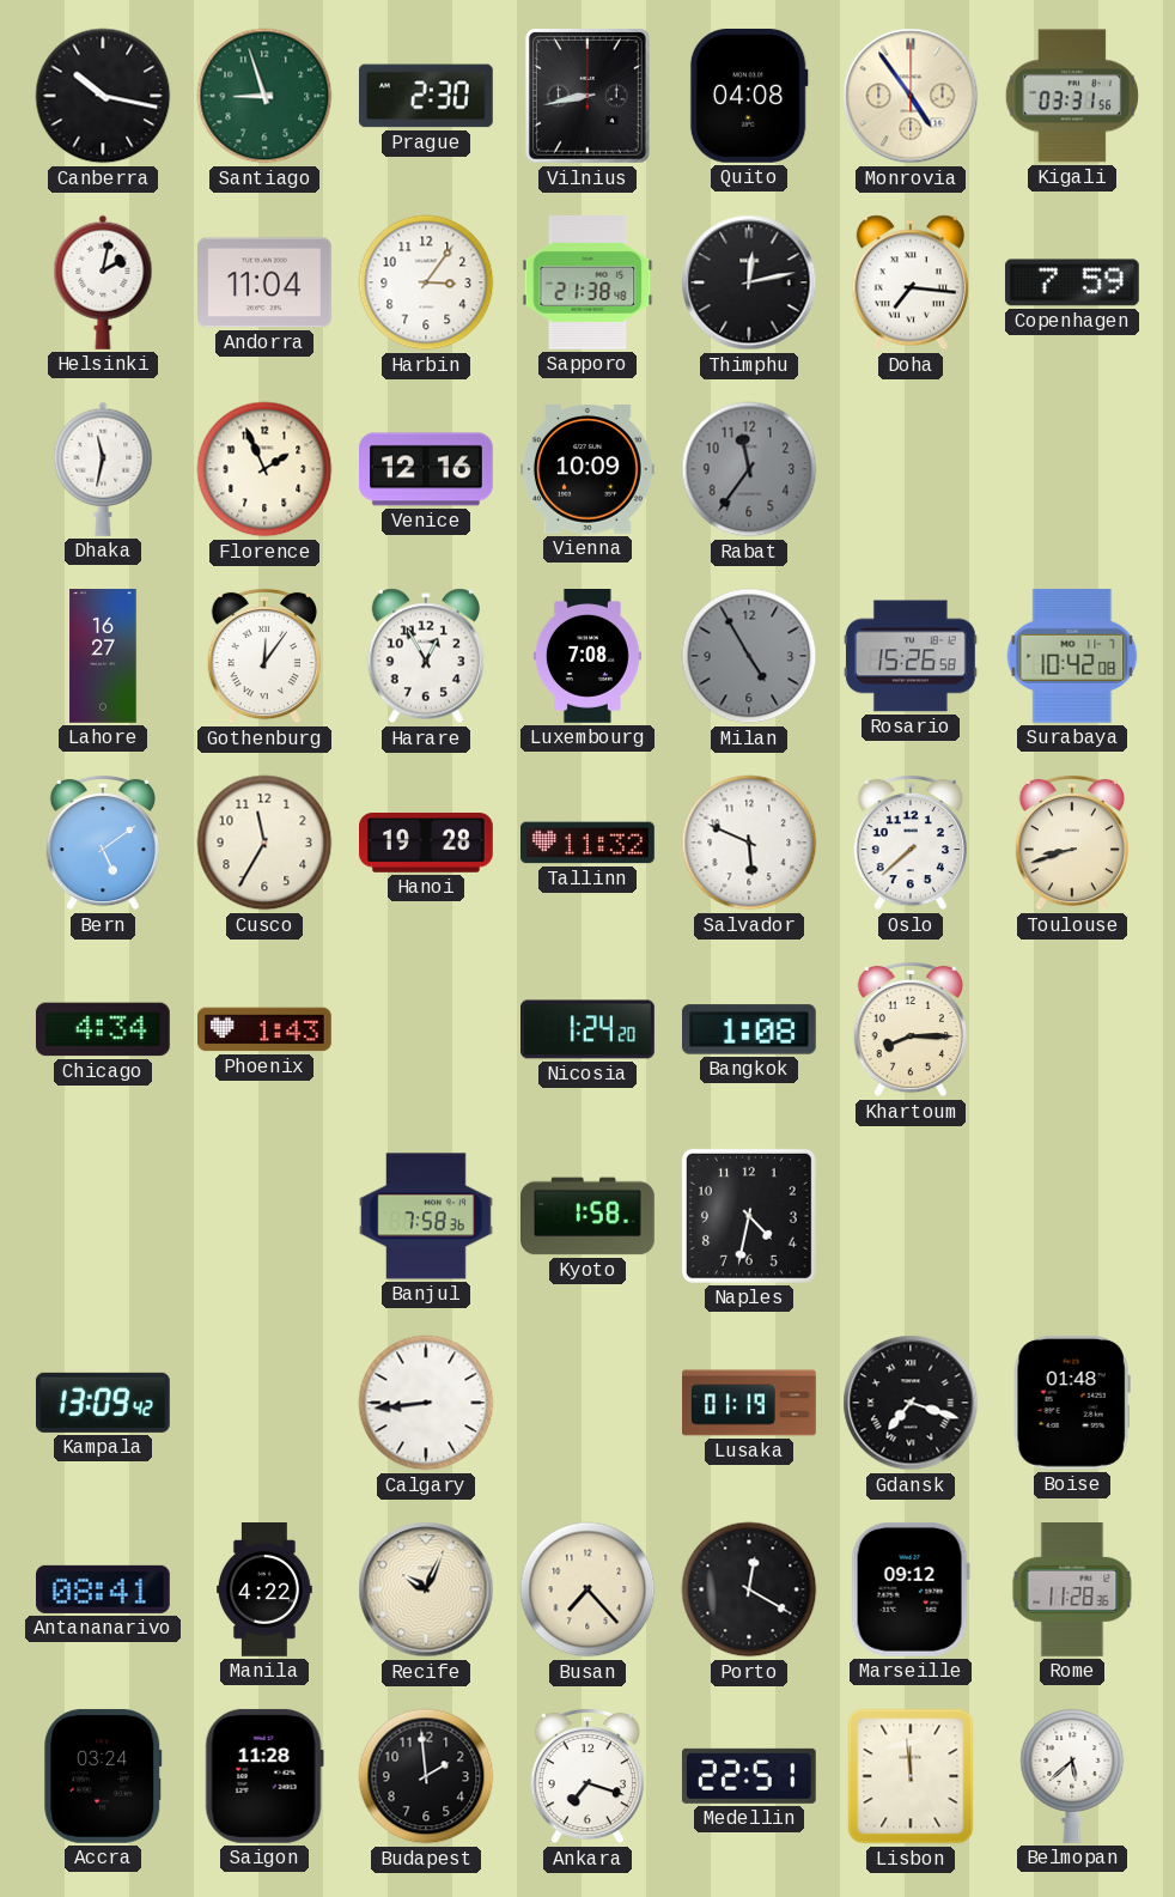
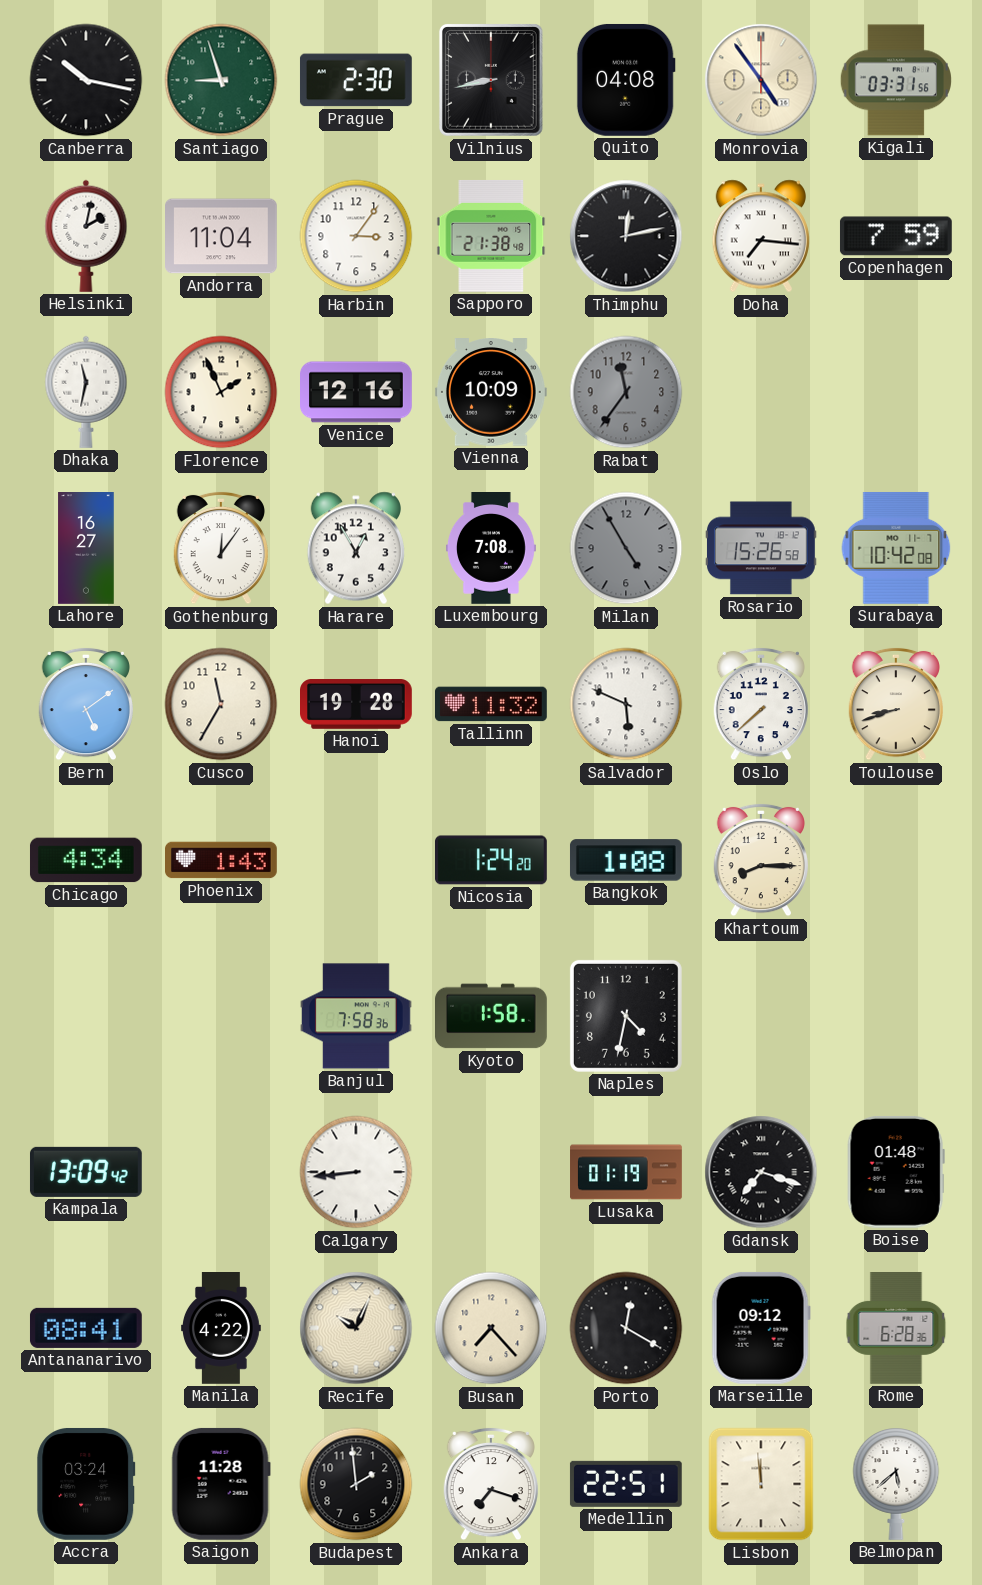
Rome: 11:28 -> 6:28 (896, 1329)
